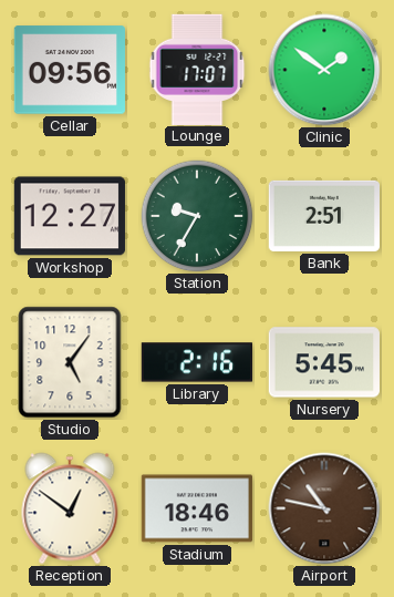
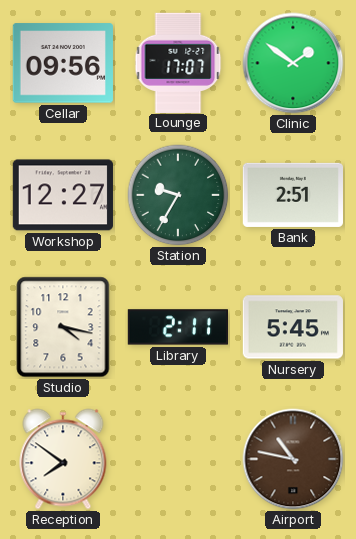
Studio: 5:06 -> 4:17 (63, 327)
Library: 2:16 -> 2:11 (177, 327)
Reception: 12:51 -> 7:51 (63, 459)
Stadium: 18:46 -> none (196, 508)
